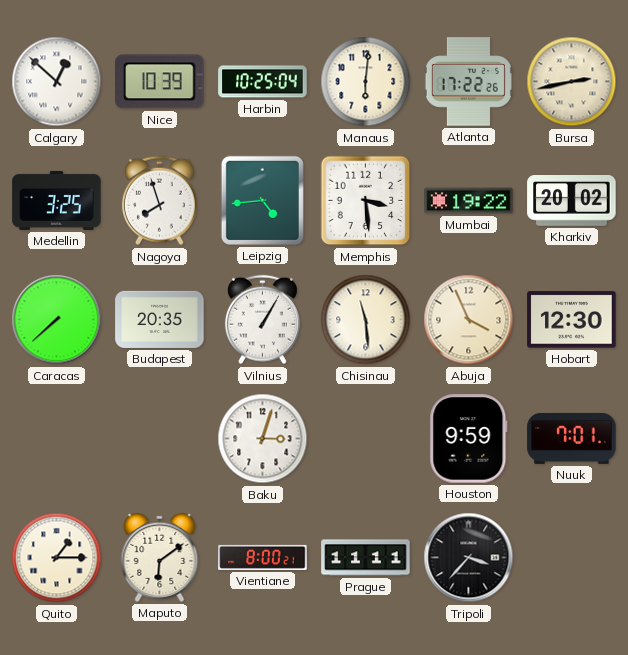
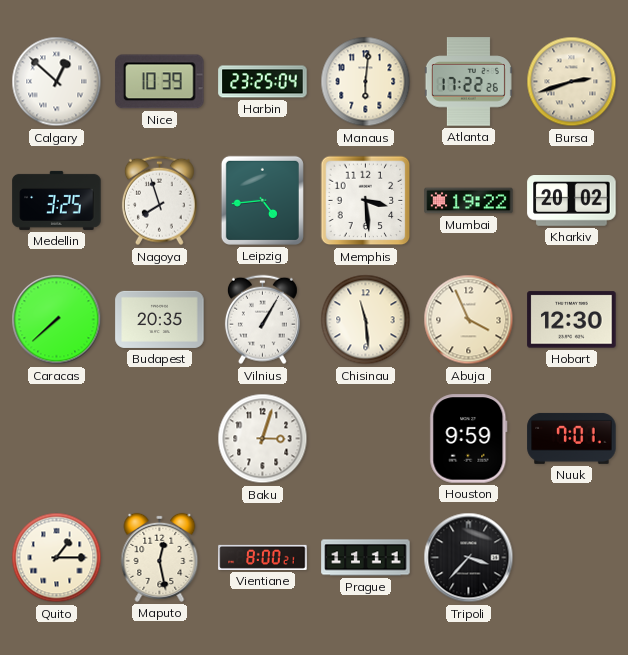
Harbin: 10:25 -> 23:25 (263, 82)
Bursa: 2:43 -> 2:42 (572, 82)
Maputo: 6:09 -> 12:28 (160, 557)
